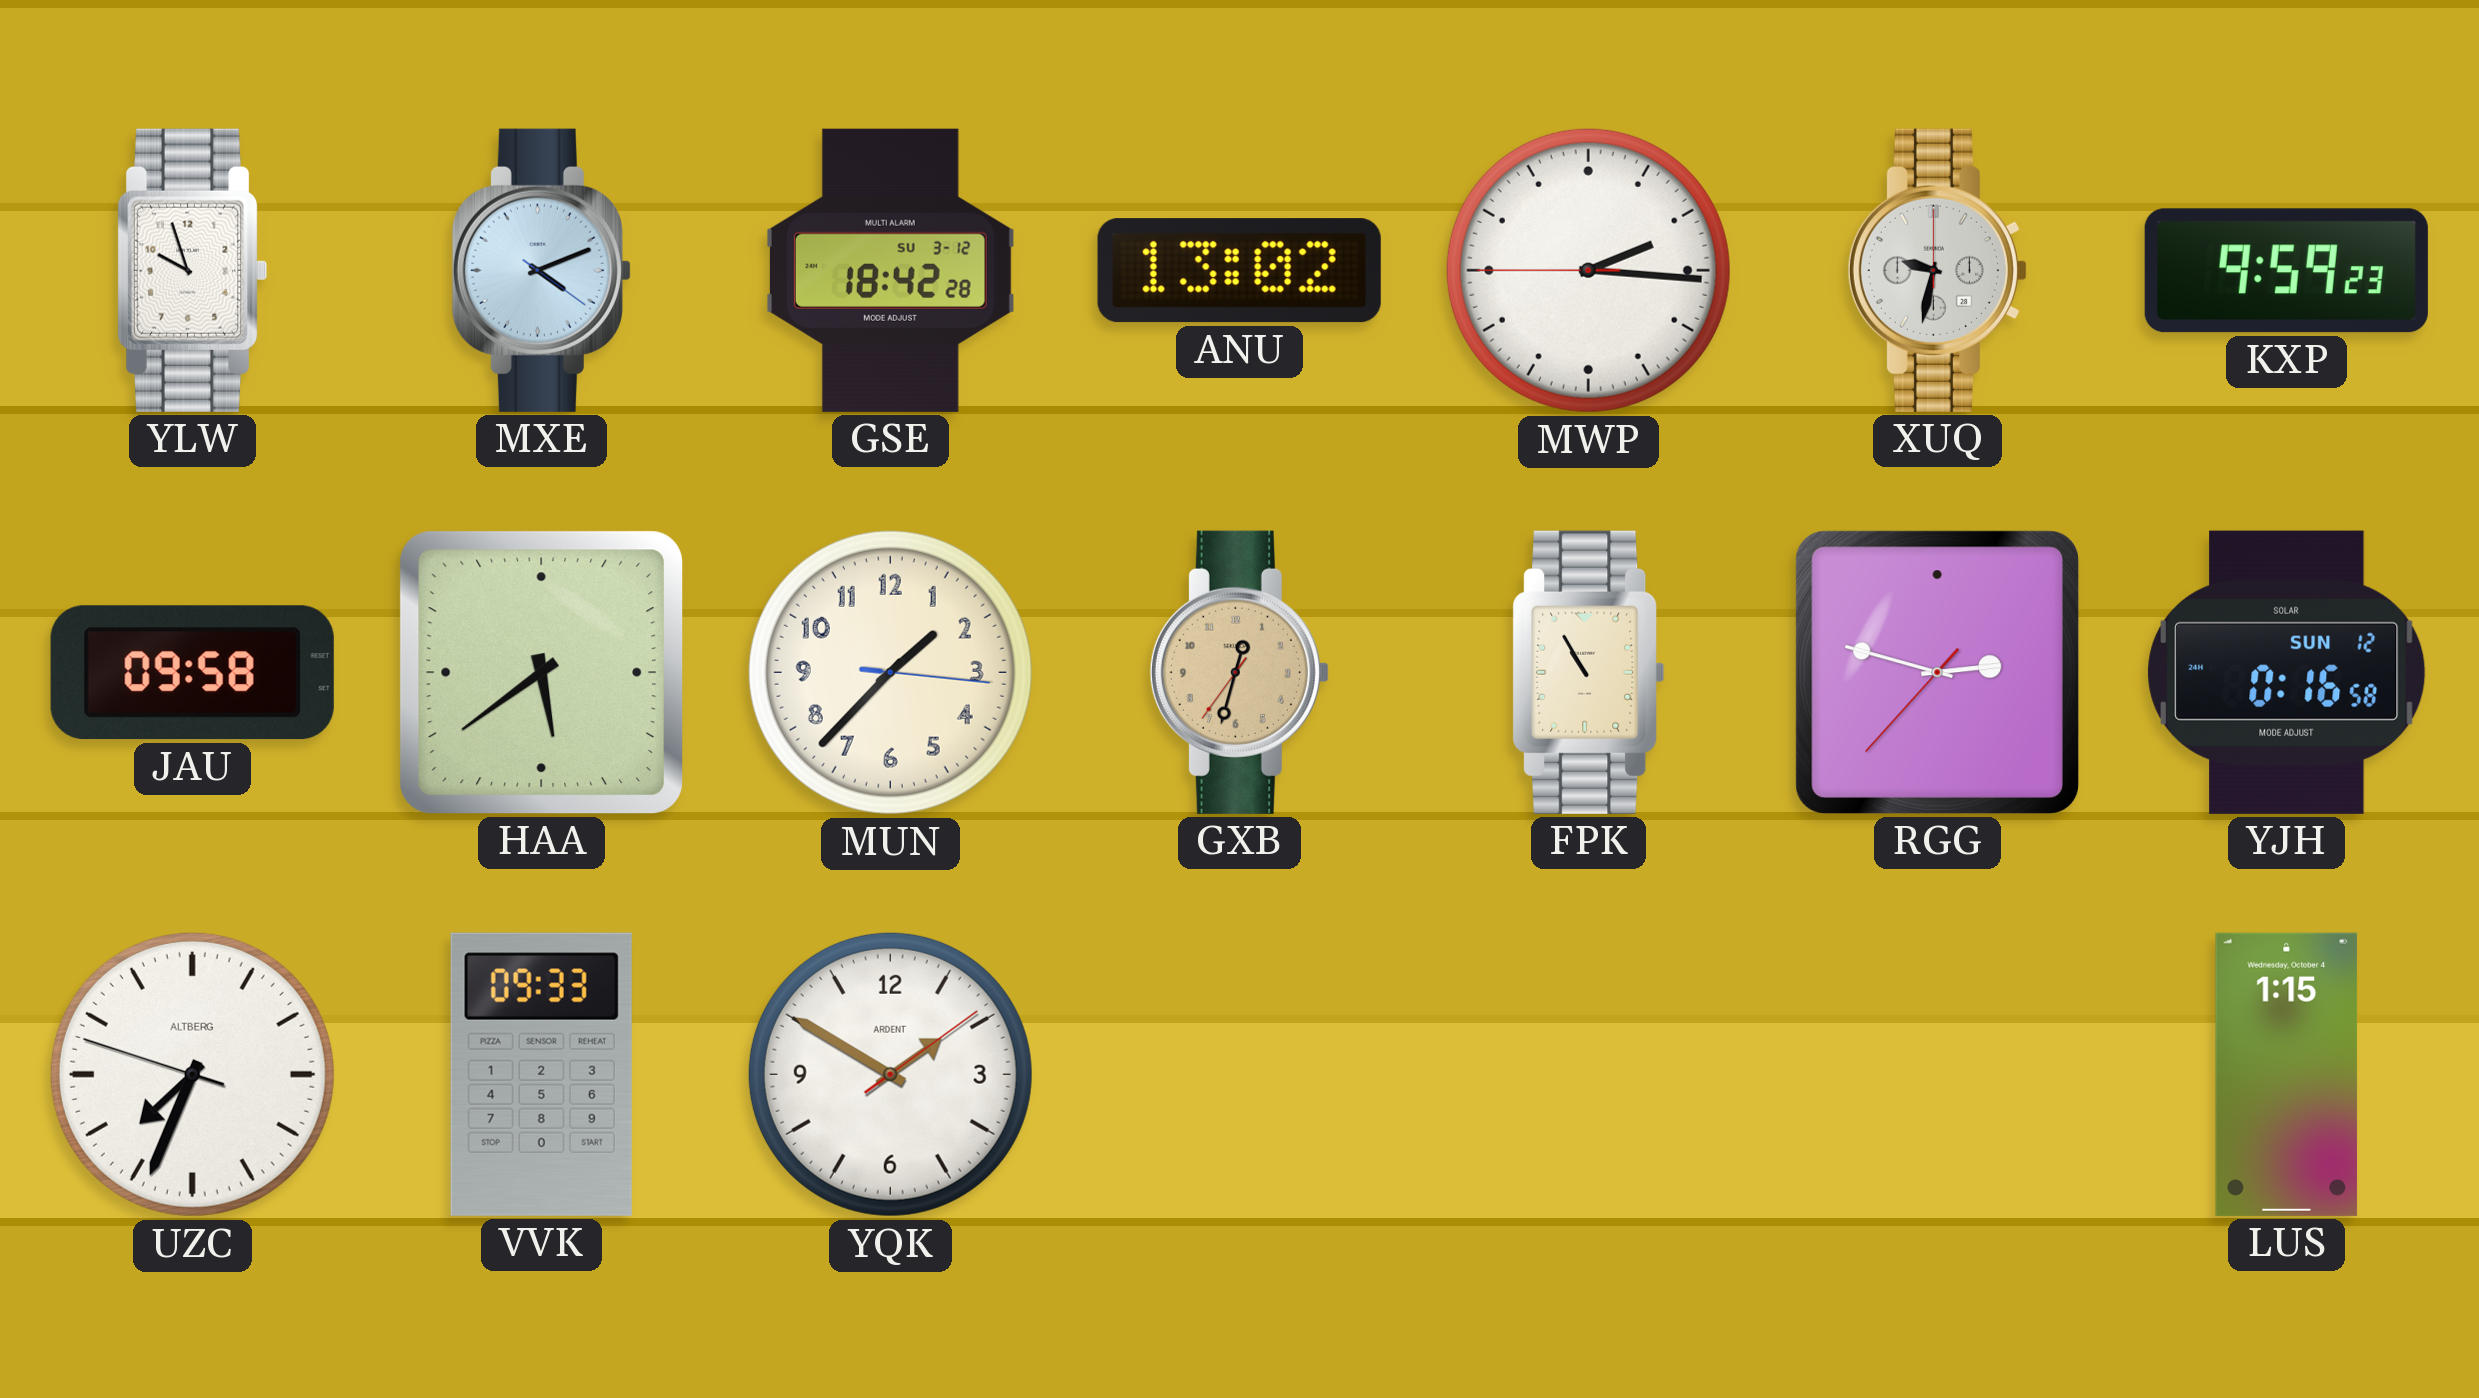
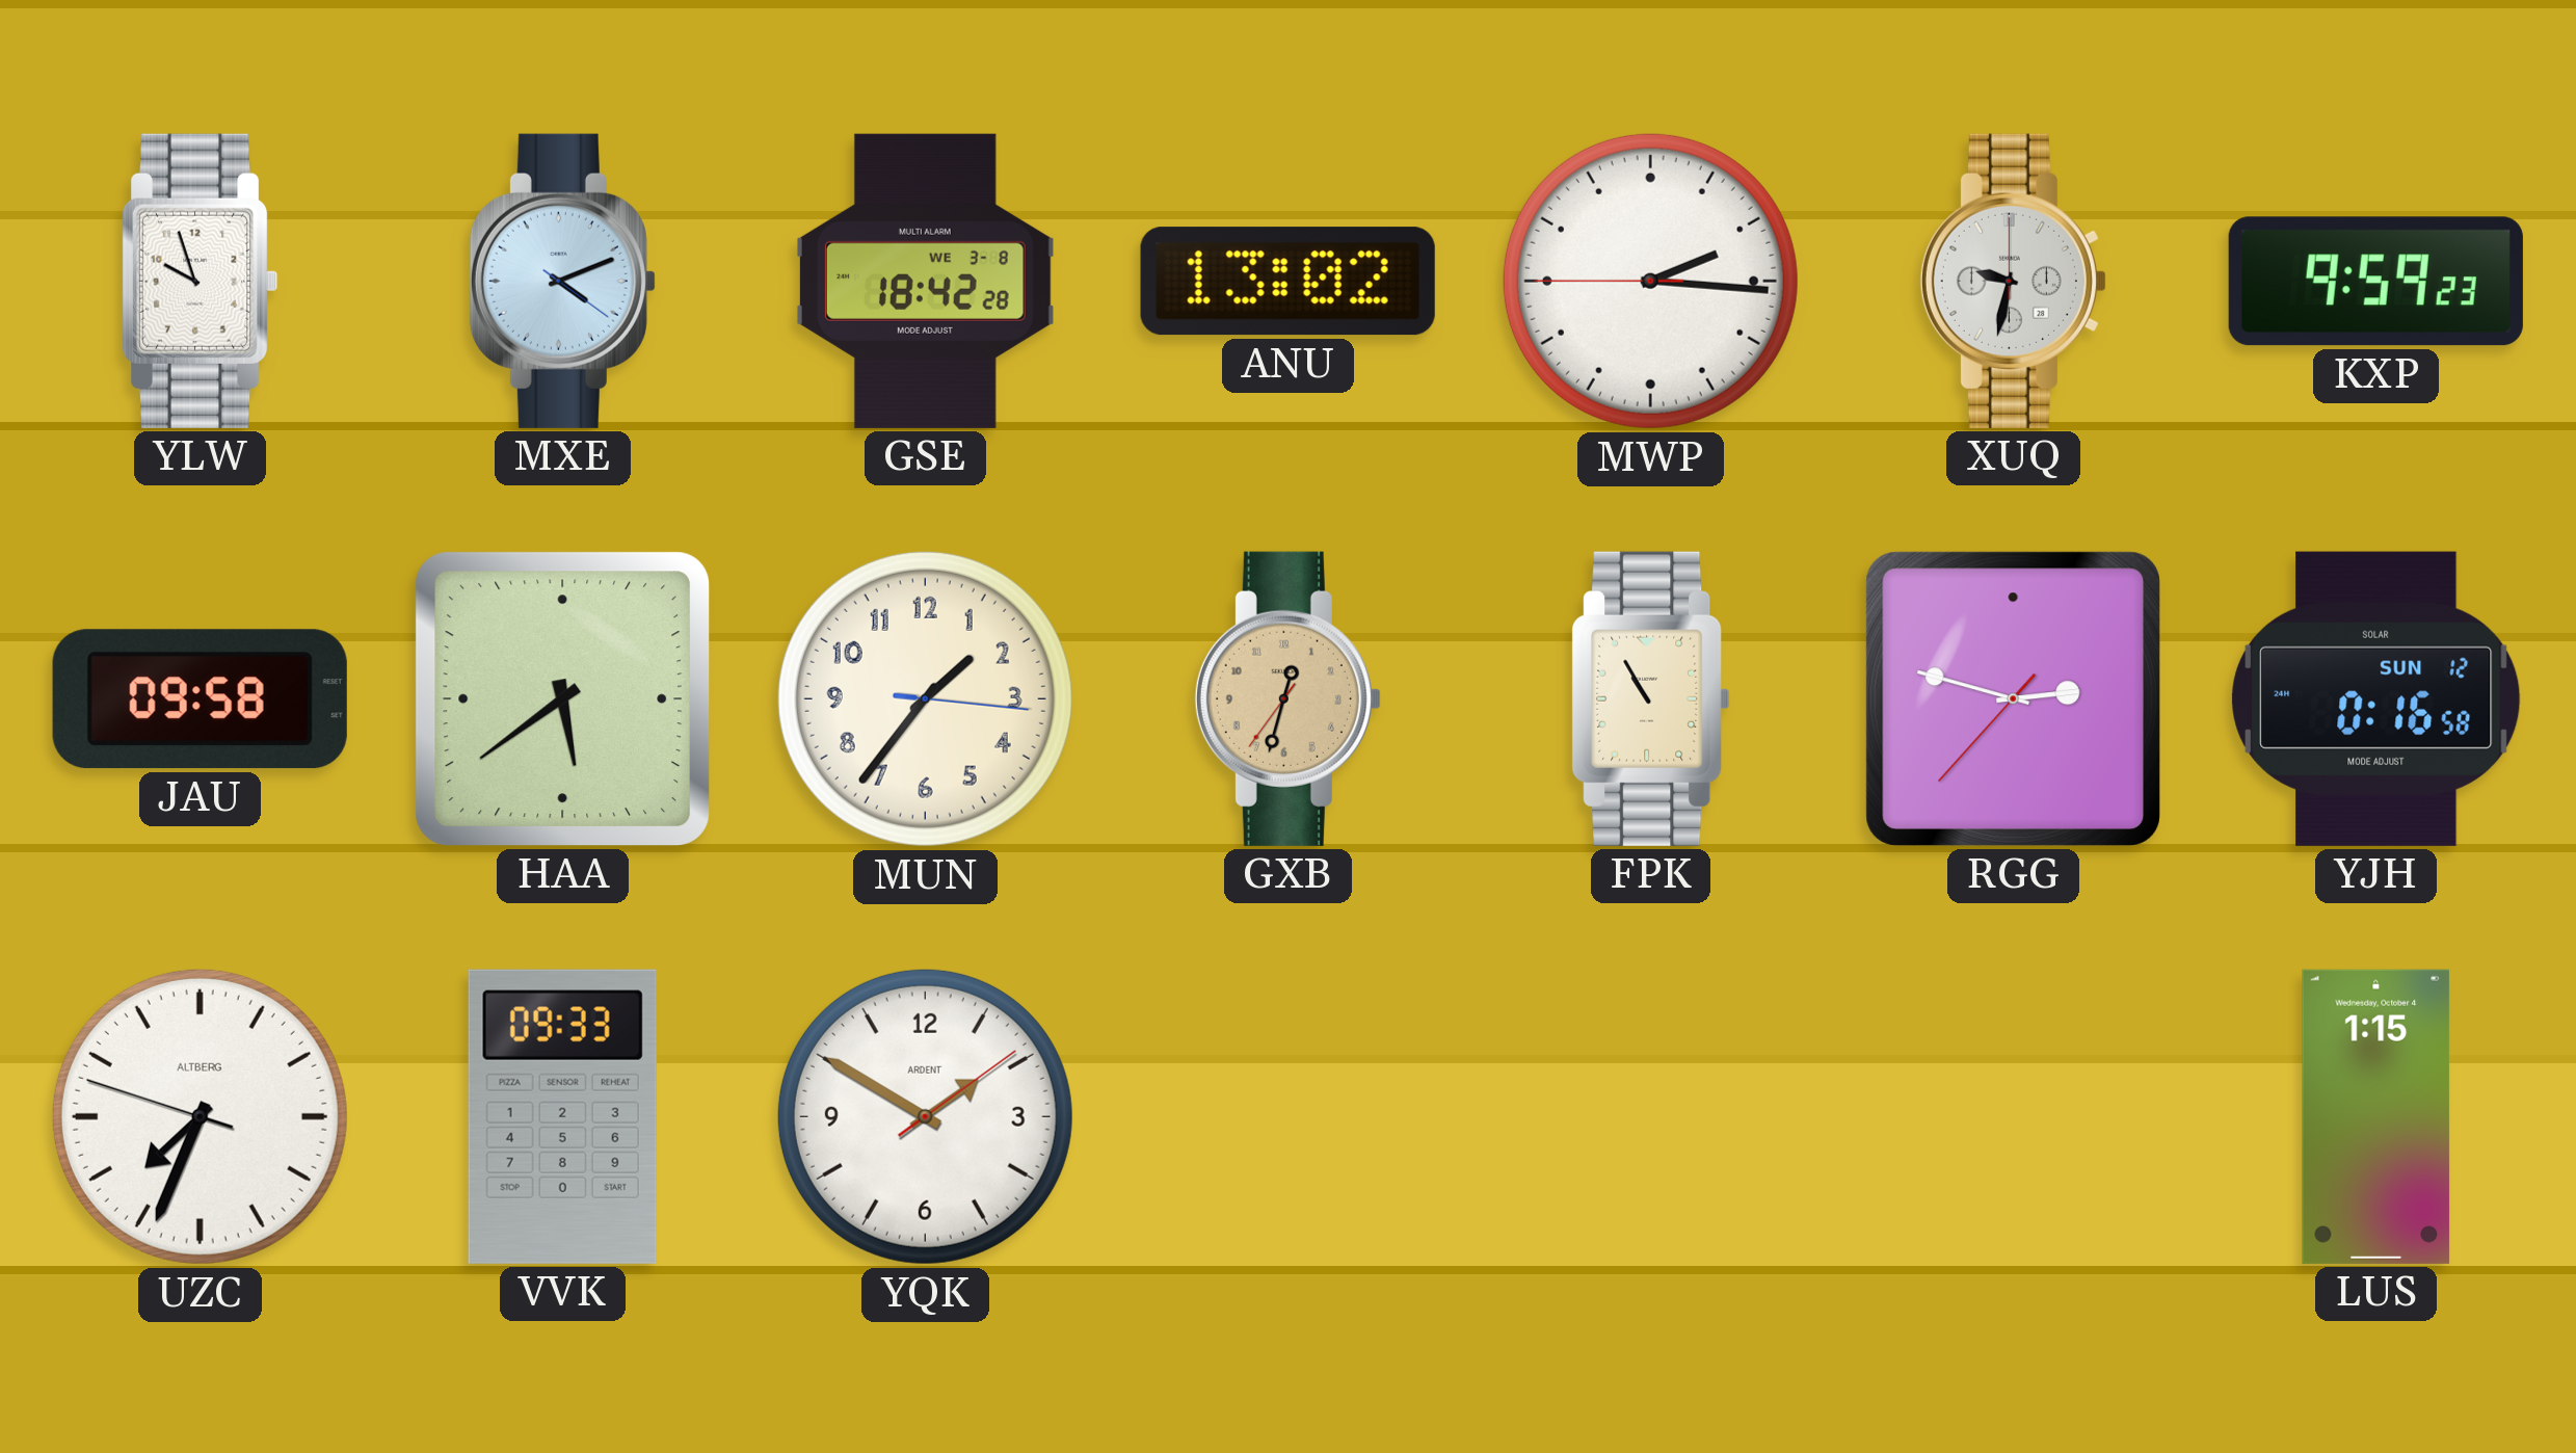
GSE date: SU 3-12 -> WE 3-8 (925, 281)
MUN: 1:37 -> 1:36 (925, 698)
